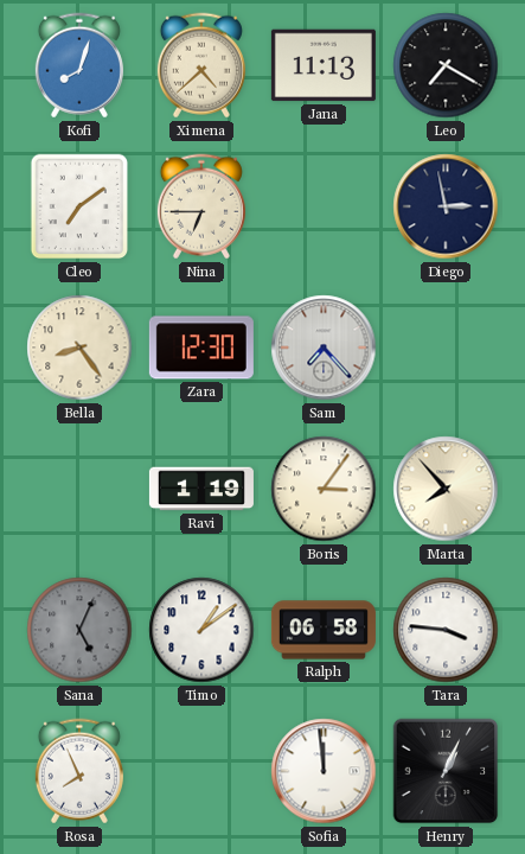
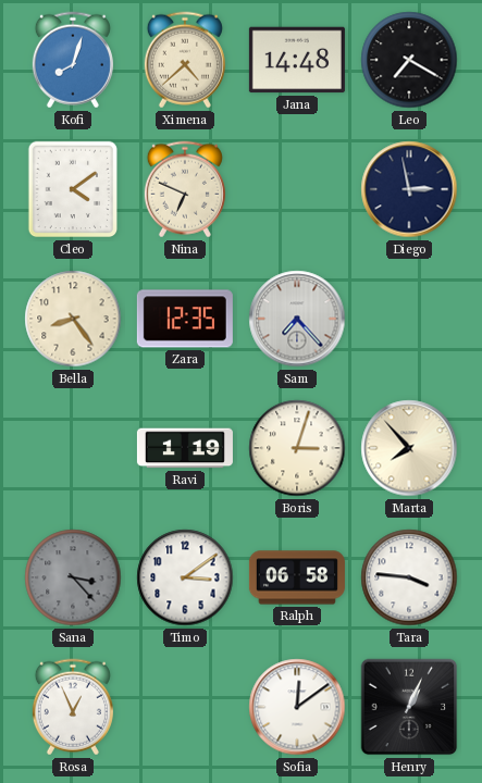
Jana: 11:13 -> 14:48 (297, 60)
Cleo: 7:09 -> 4:09 (73, 189)
Nina: 6:45 -> 6:49 (185, 189)
Zara: 12:30 -> 12:35 (185, 319)
Boris: 3:06 -> 3:03 (297, 448)
Sana: 5:04 -> 3:23 (73, 577)
Timo: 1:09 -> 3:09 (185, 577)
Rosa: 7:56 -> 12:56 (73, 707)
Sofia: 11:59 -> 12:09 (297, 707)
